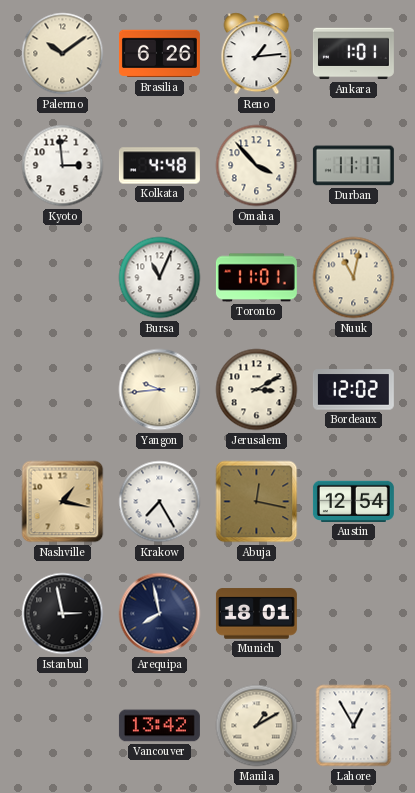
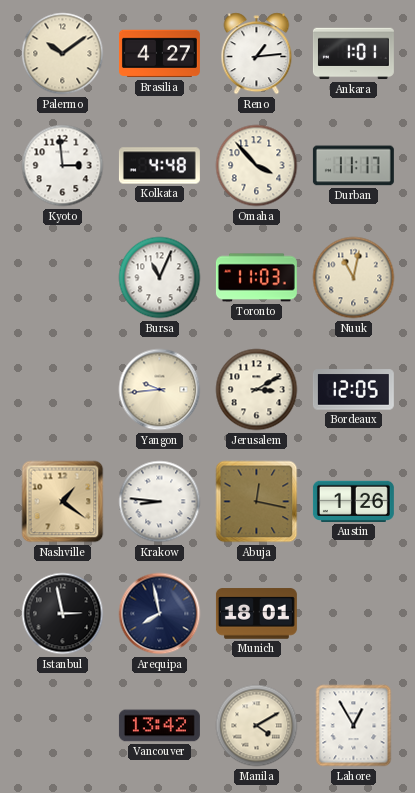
Brasilia: 6:26 -> 4:27 (159, 54)
Toronto: 11:01 -> 11:03 (256, 278)
Bordeaux: 12:02 -> 12:05 (353, 390)
Nashville: 1:17 -> 1:21 (63, 502)
Krakow: 7:25 -> 8:46 (160, 502)
Austin: 12:54 -> 1:26 (353, 501)
Manila: 1:10 -> 4:10 (257, 726)
